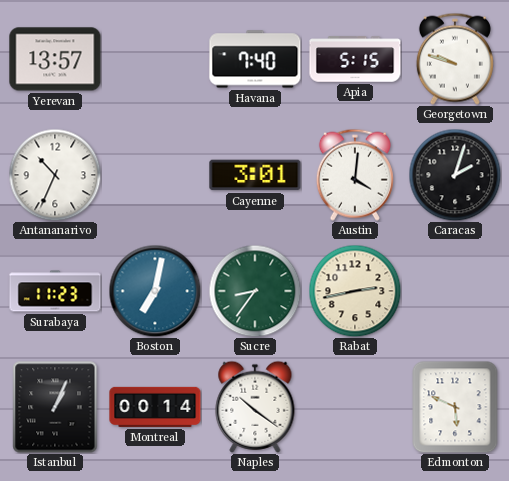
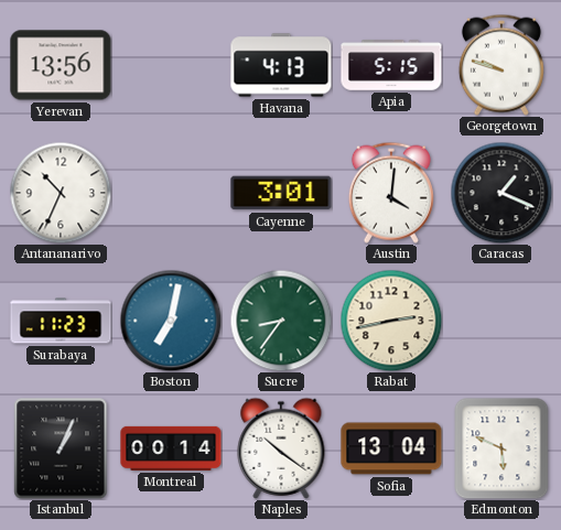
Yerevan: 13:57 -> 13:56 (61, 65)
Havana: 7:40 -> 4:13 (281, 65)
Caracas: 2:03 -> 1:19 (501, 193)
Sofia: none -> 13:04 (391, 448)
